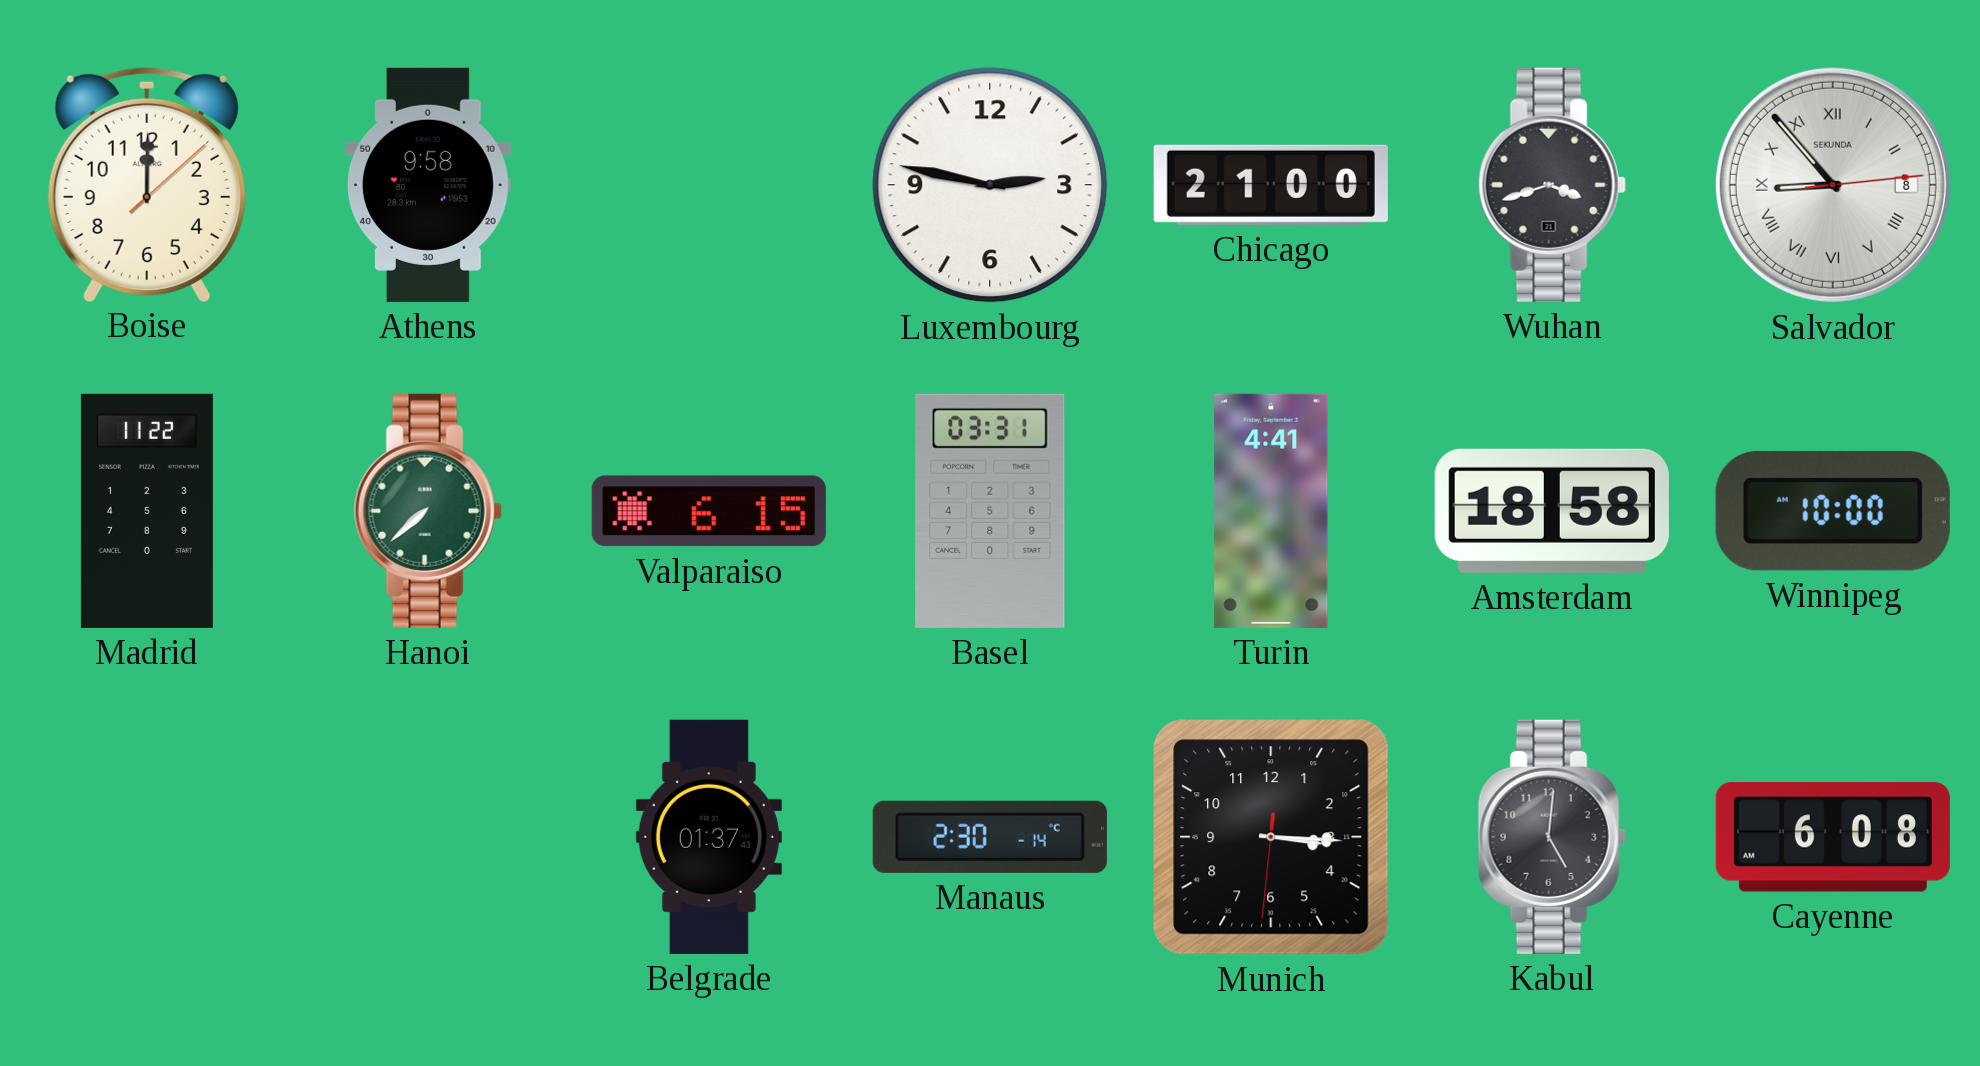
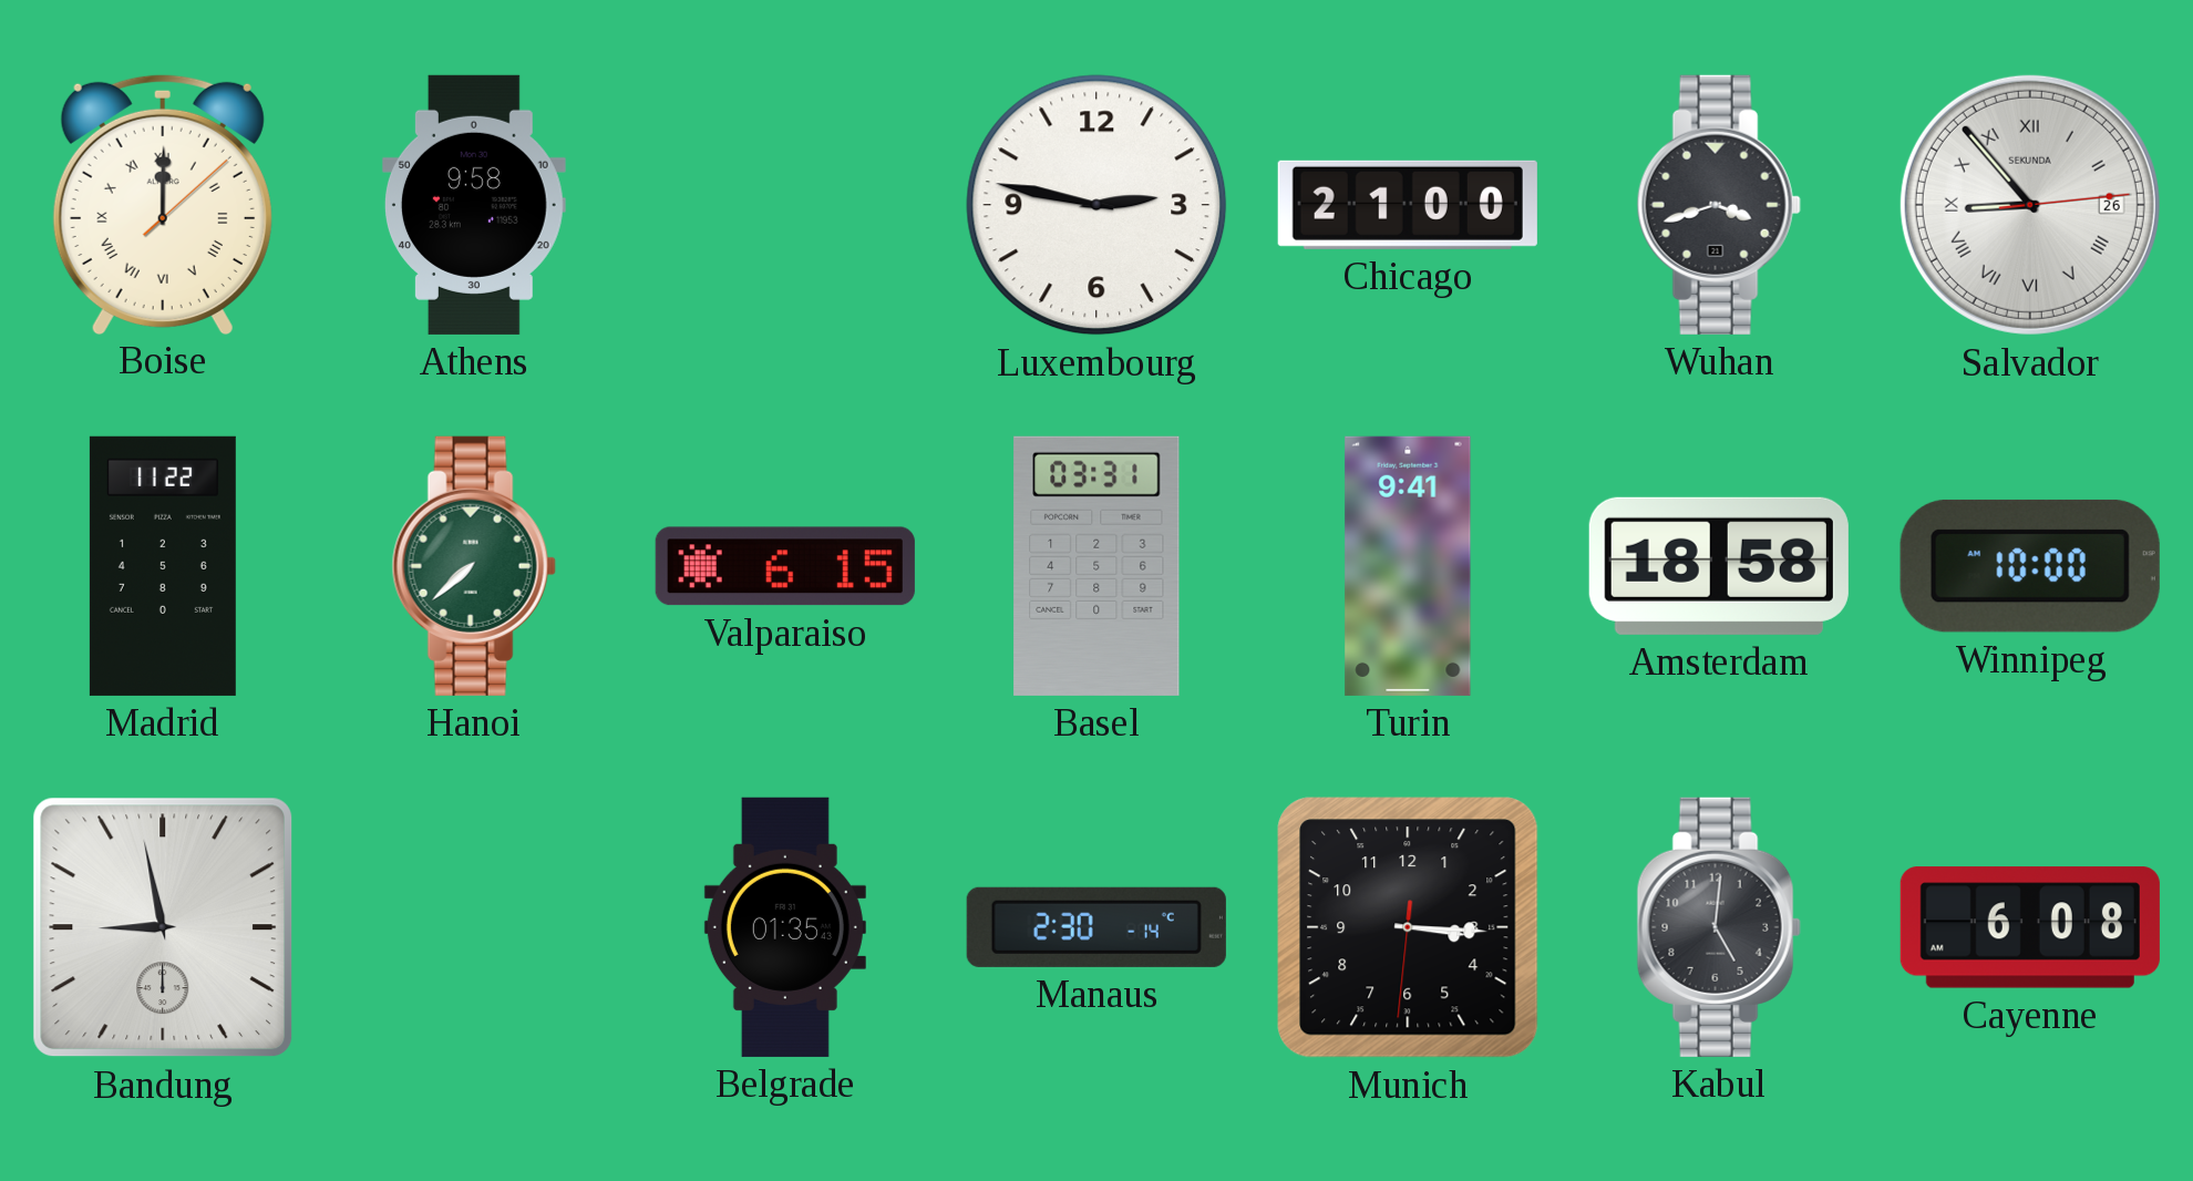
Boise numerals: Arabic -> Roman (163, 204)
Salvador date: 8 -> 26 (2030, 205)
Turin: 4:41 -> 9:41 (1408, 566)
Bandung: none -> 8:58 (163, 927)
Belgrade: 01:37 -> 01:35 (785, 927)
